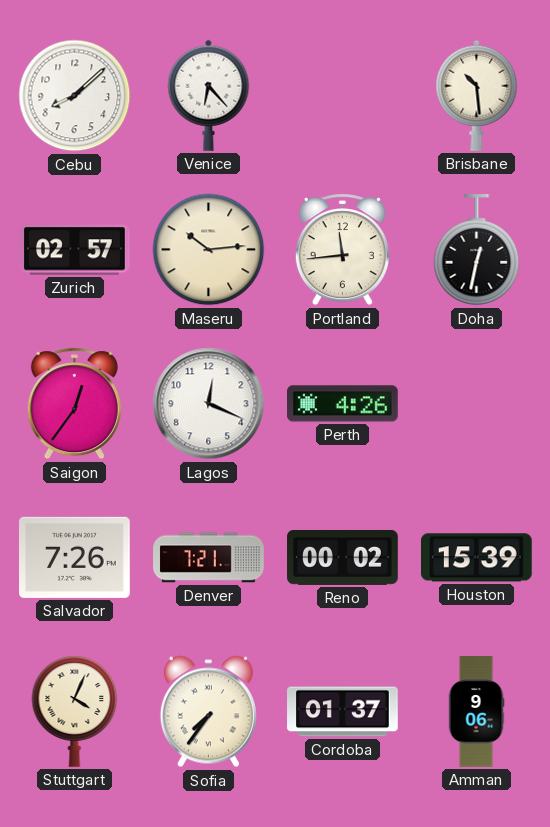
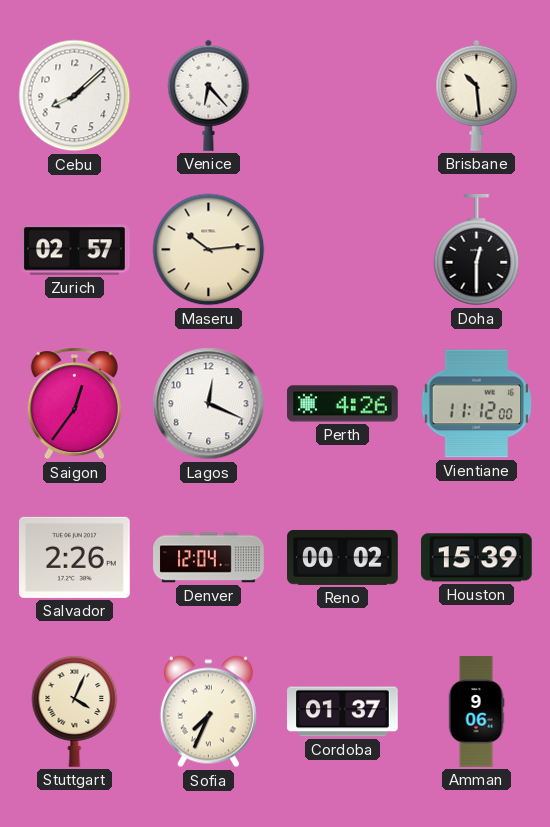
Portland: 11:44 -> none (342, 250)
Doha: 12:32 -> 12:30 (477, 251)
Vientiane: none -> 11:12 (477, 404)
Salvador: 7:26 -> 2:26 (75, 557)
Denver: 7:21 -> 12:04 (209, 558)
Sofia: 7:36 -> 7:34 (208, 712)
